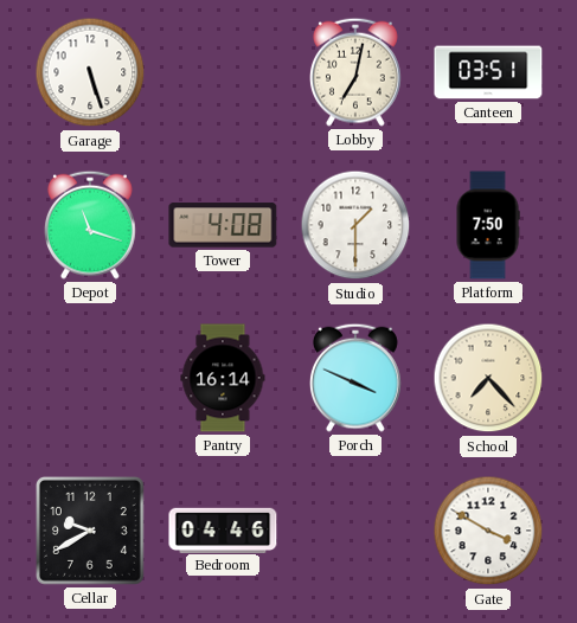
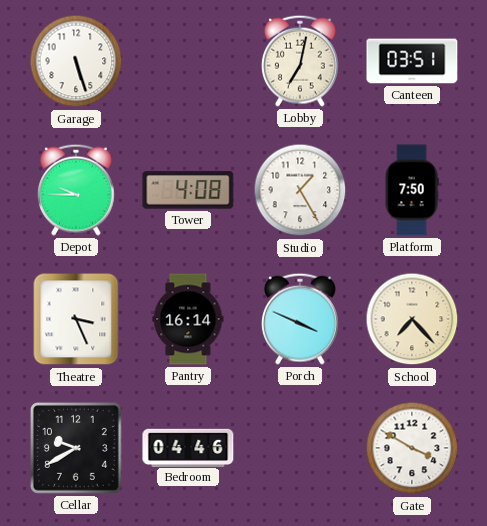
Depot: 11:18 -> 9:45 (77, 190)
Studio: 1:30 -> 1:25 (300, 190)
Theatre: none -> 3:26 (76, 319)
